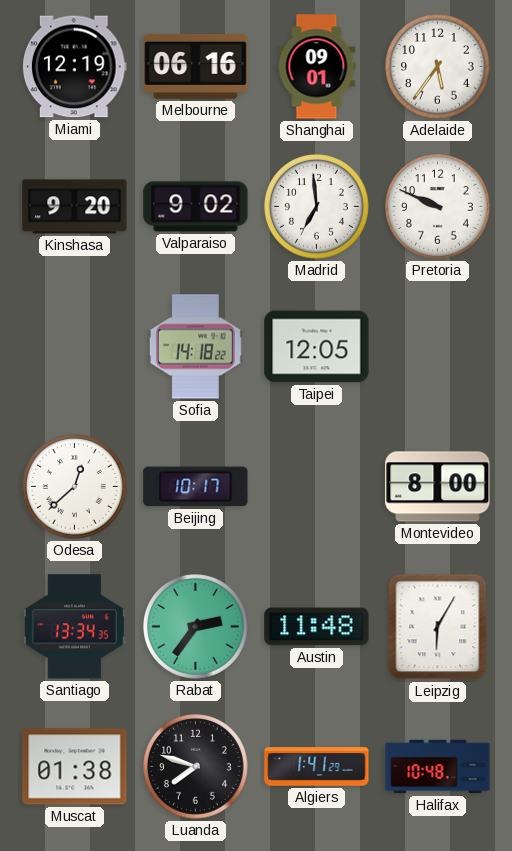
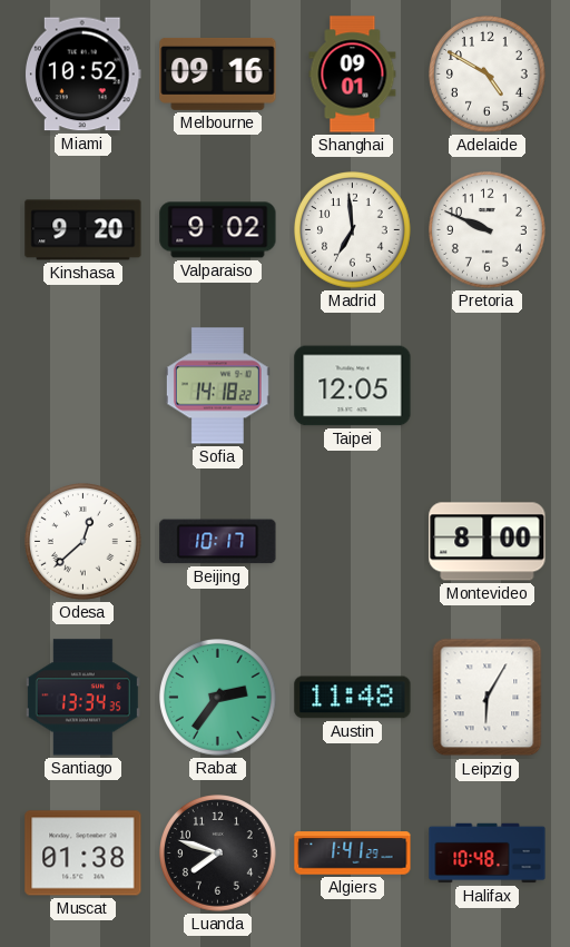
Miami: 12:19 -> 10:52 (82, 75)
Melbourne: 06:16 -> 09:16 (218, 73)
Adelaide: 5:36 -> 4:50 (488, 75)
